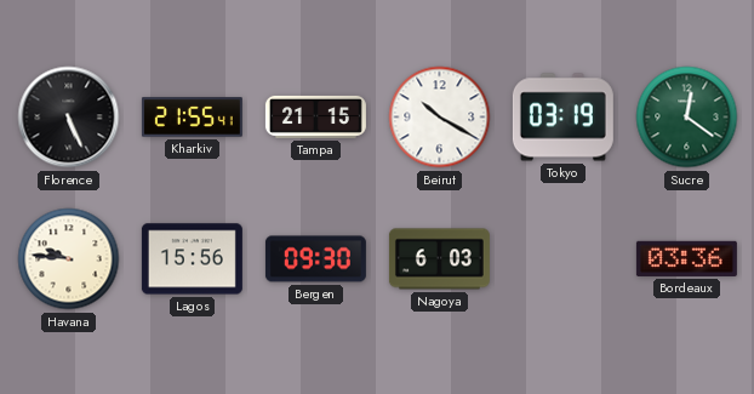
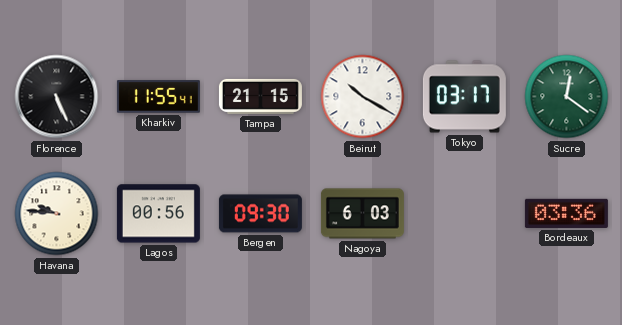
Kharkiv: 21:55 -> 11:55 (158, 97)
Tokyo: 03:19 -> 03:17 (464, 97)
Lagos: 15:56 -> 00:56 (158, 214)
